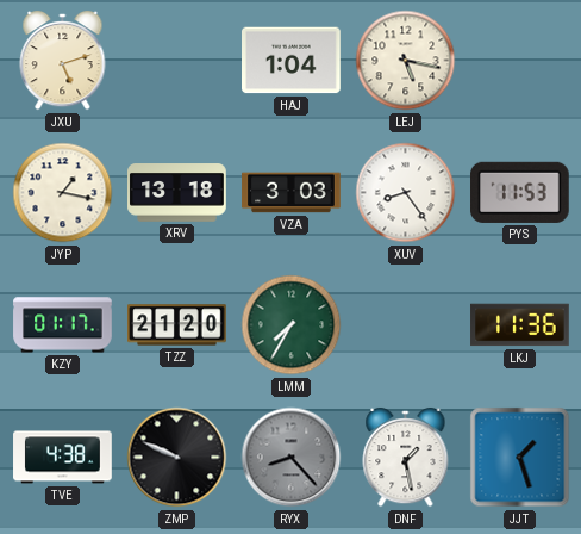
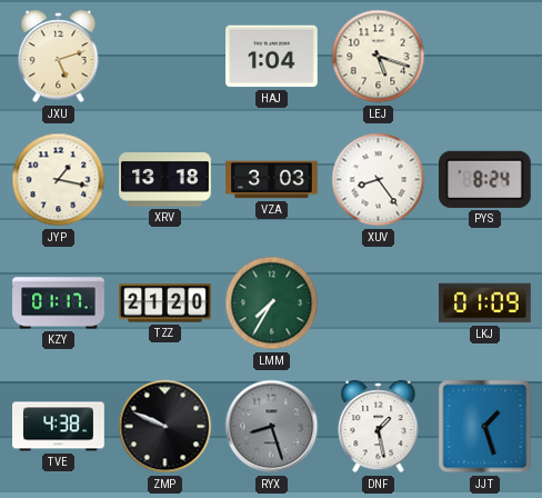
LEJ: 5:17 -> 5:18 (379, 57)
PYS: 11:53 -> 8:24 (485, 179)
LKJ: 11:36 -> 01:09 (485, 303)
RYX: 8:23 -> 8:27 (272, 427)
